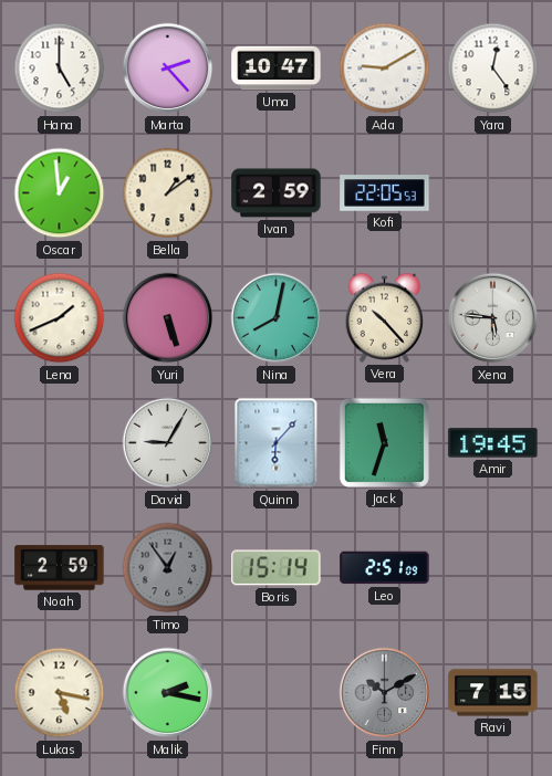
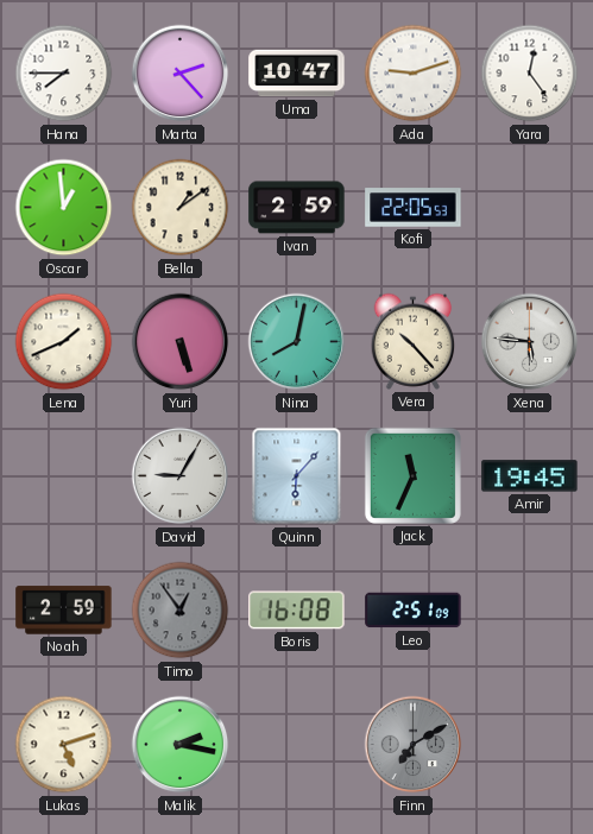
Hana: 5:00 -> 7:45 (64, 74)
Ada: 9:10 -> 9:12 (414, 74)
Jack: 11:33 -> 11:34 (412, 475)
Boris: 15:14 -> 16:08 (297, 611)
Lukas: 5:17 -> 5:12 (64, 745)
Finn: 10:10 -> 7:10 (414, 745)
Ravi: 7:15 -> none (493, 693)
